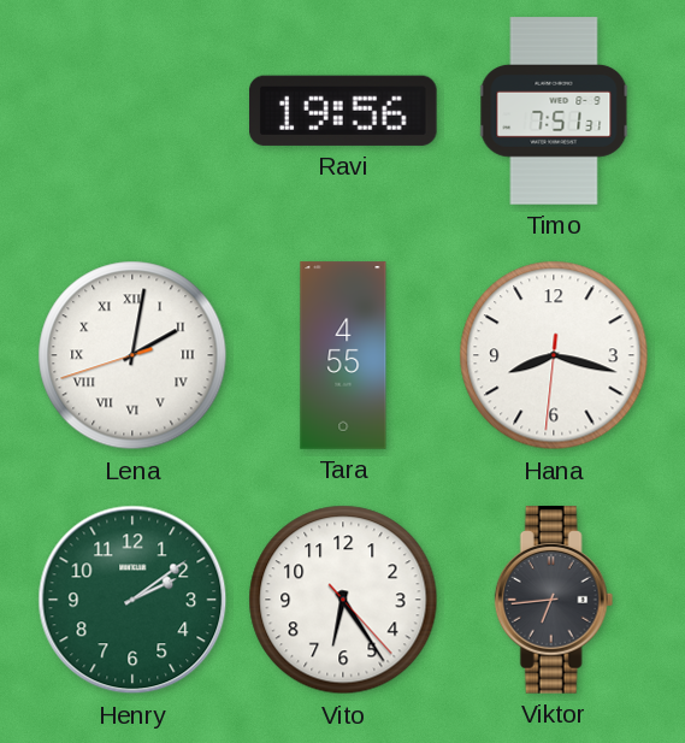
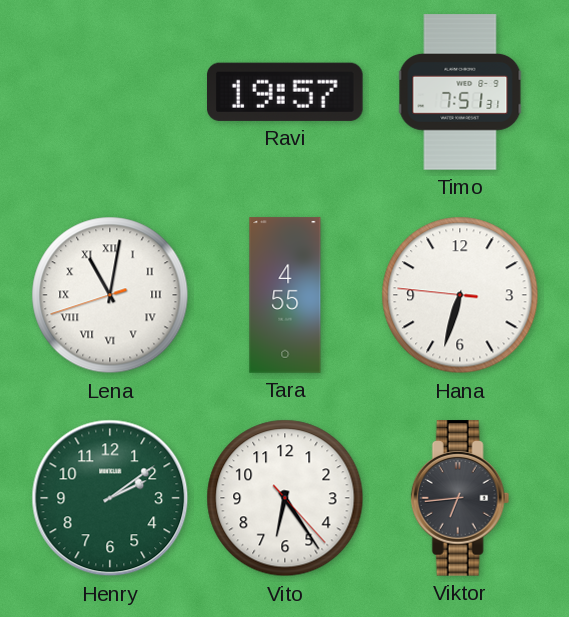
Ravi: 19:56 -> 19:57 (286, 92)
Lena: 2:01 -> 11:01 (110, 295)
Hana: 8:17 -> 6:32 (460, 295)
